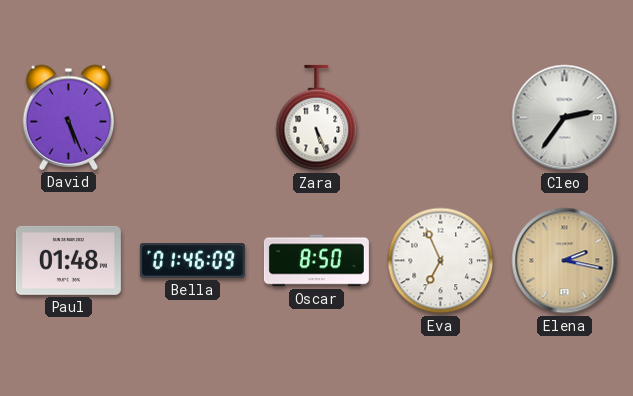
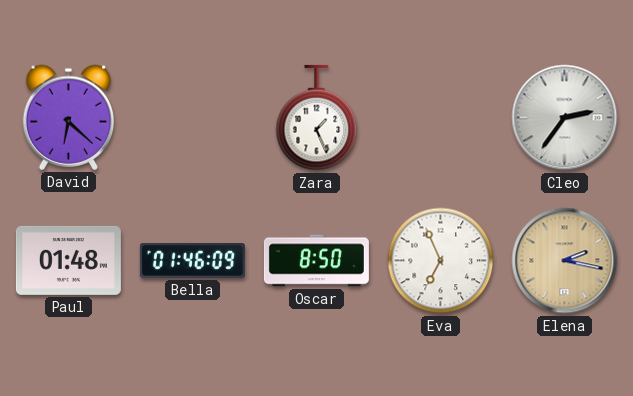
David: 5:26 -> 6:22 (69, 117)
Zara: 5:26 -> 1:26 (317, 118)
